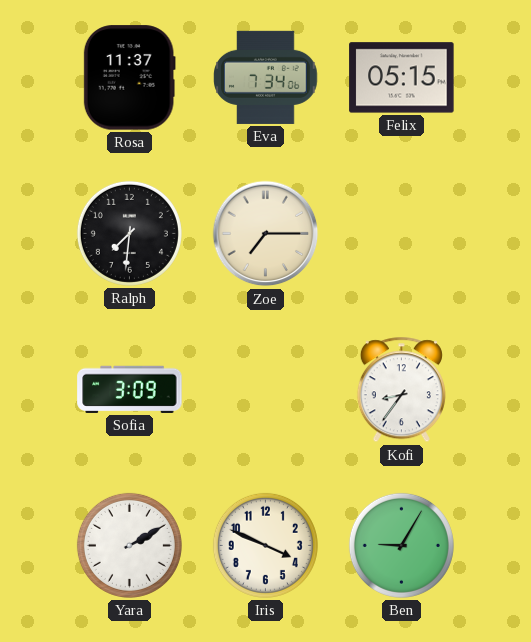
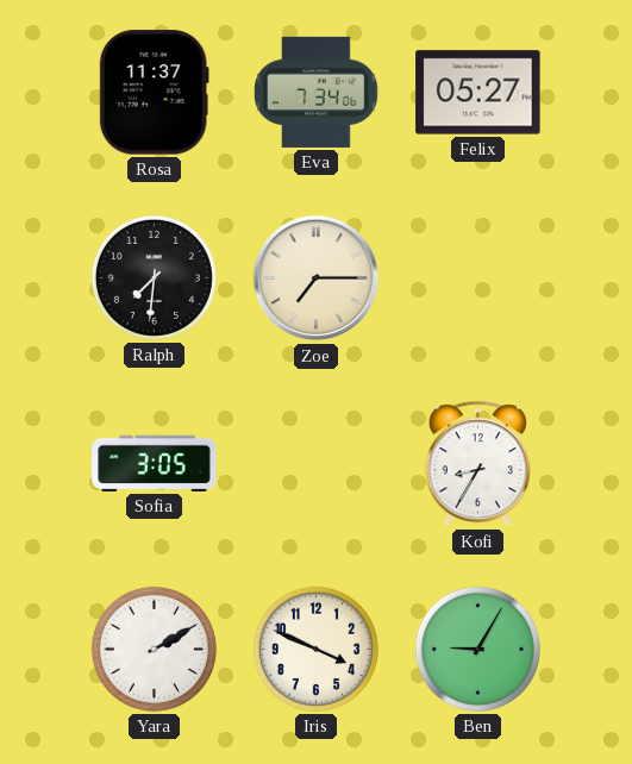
Felix: 05:15 -> 05:27 (478, 93)
Sofia: 3:09 -> 3:05 (155, 463)
Kofi: 8:36 -> 8:35 (477, 464)
